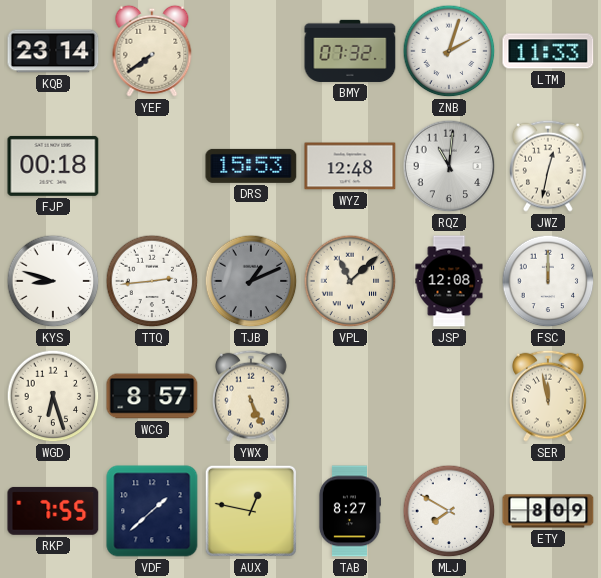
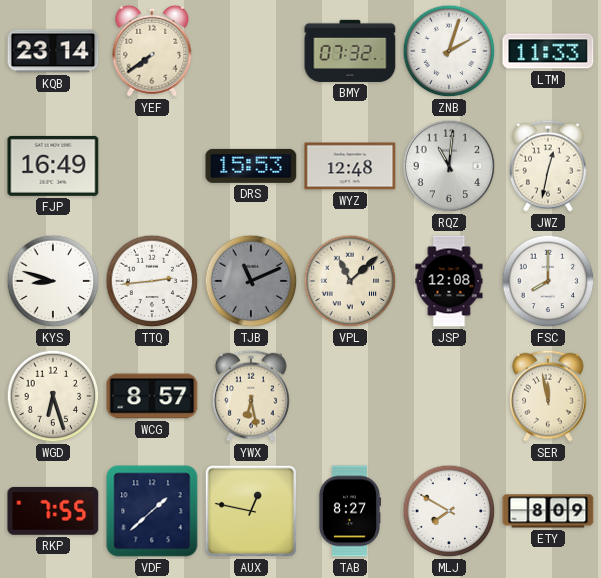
FJP: 00:18 -> 16:49 (53, 166)
TJB: 1:11 -> 11:11 (251, 281)
FSC: 12:00 -> 8:00 (548, 281)
YWX: 5:26 -> 6:28 (251, 396)
